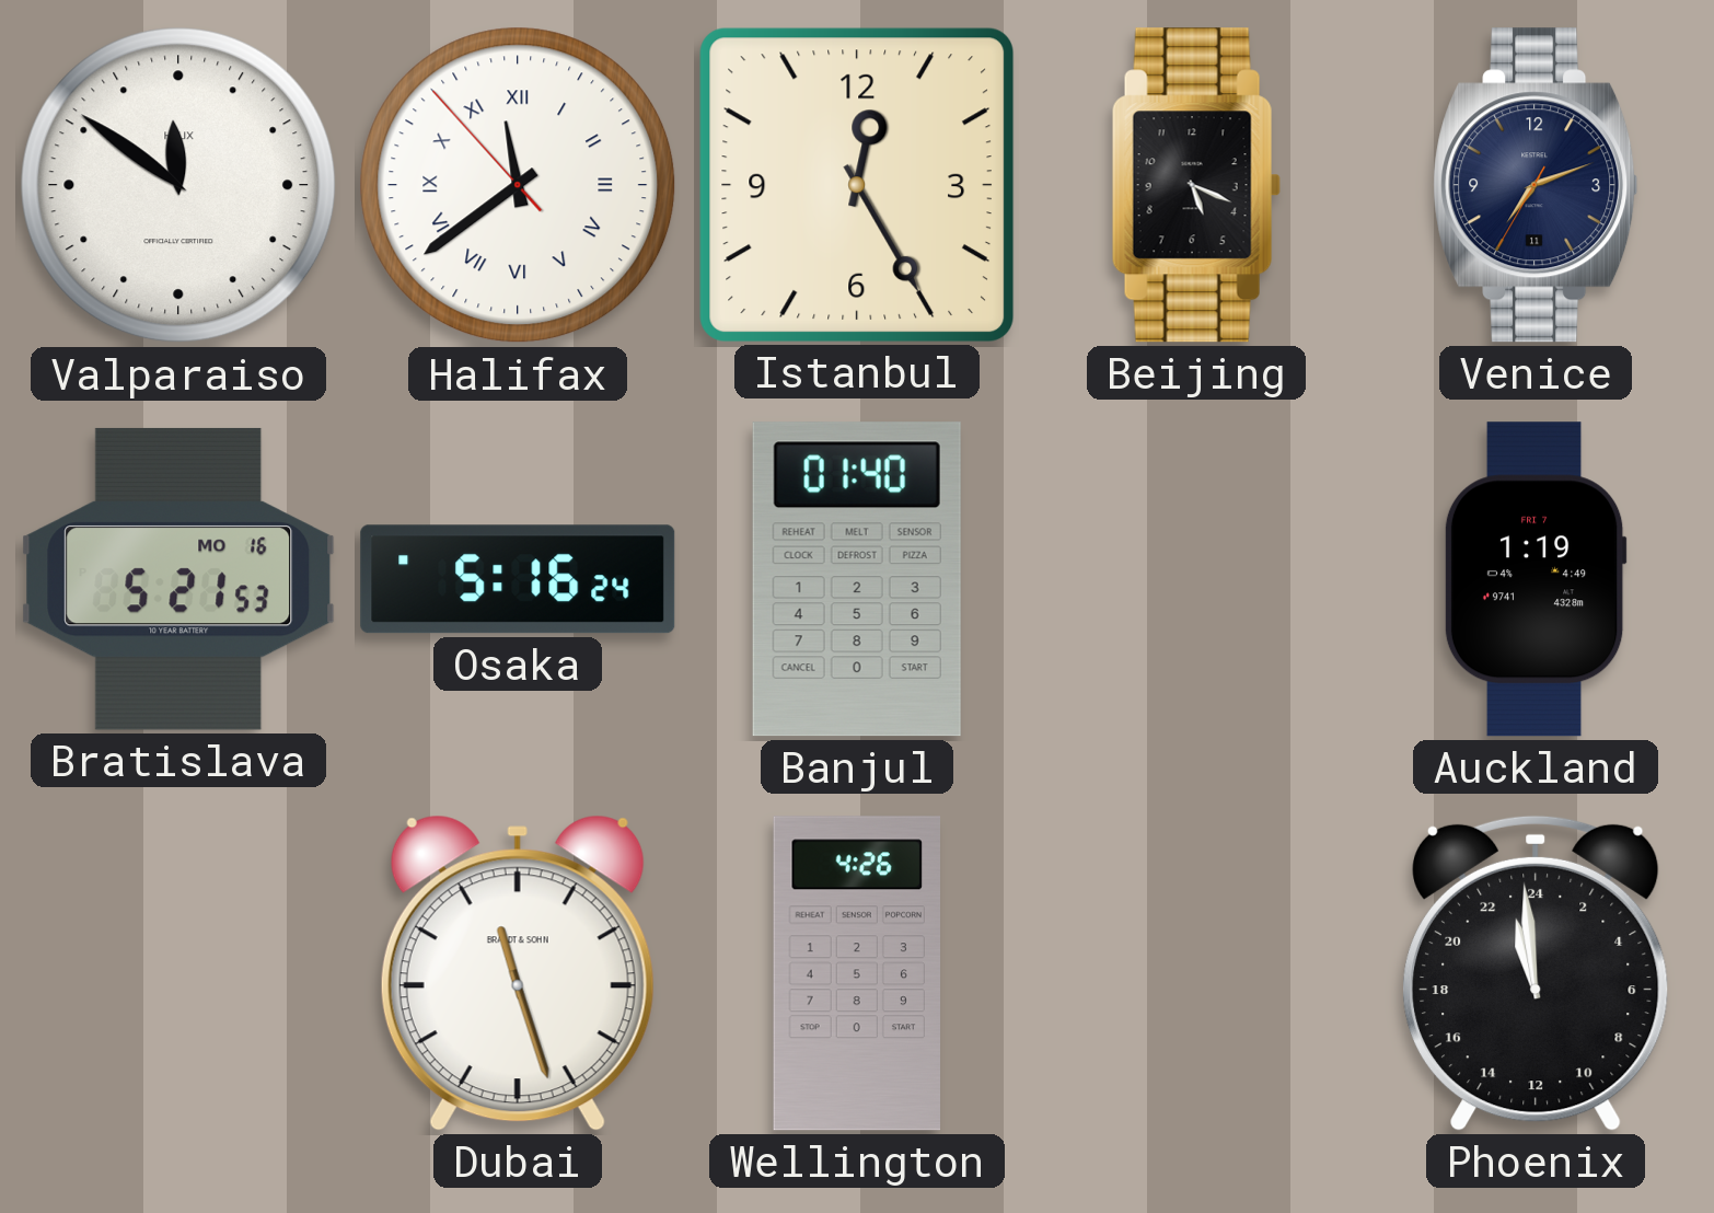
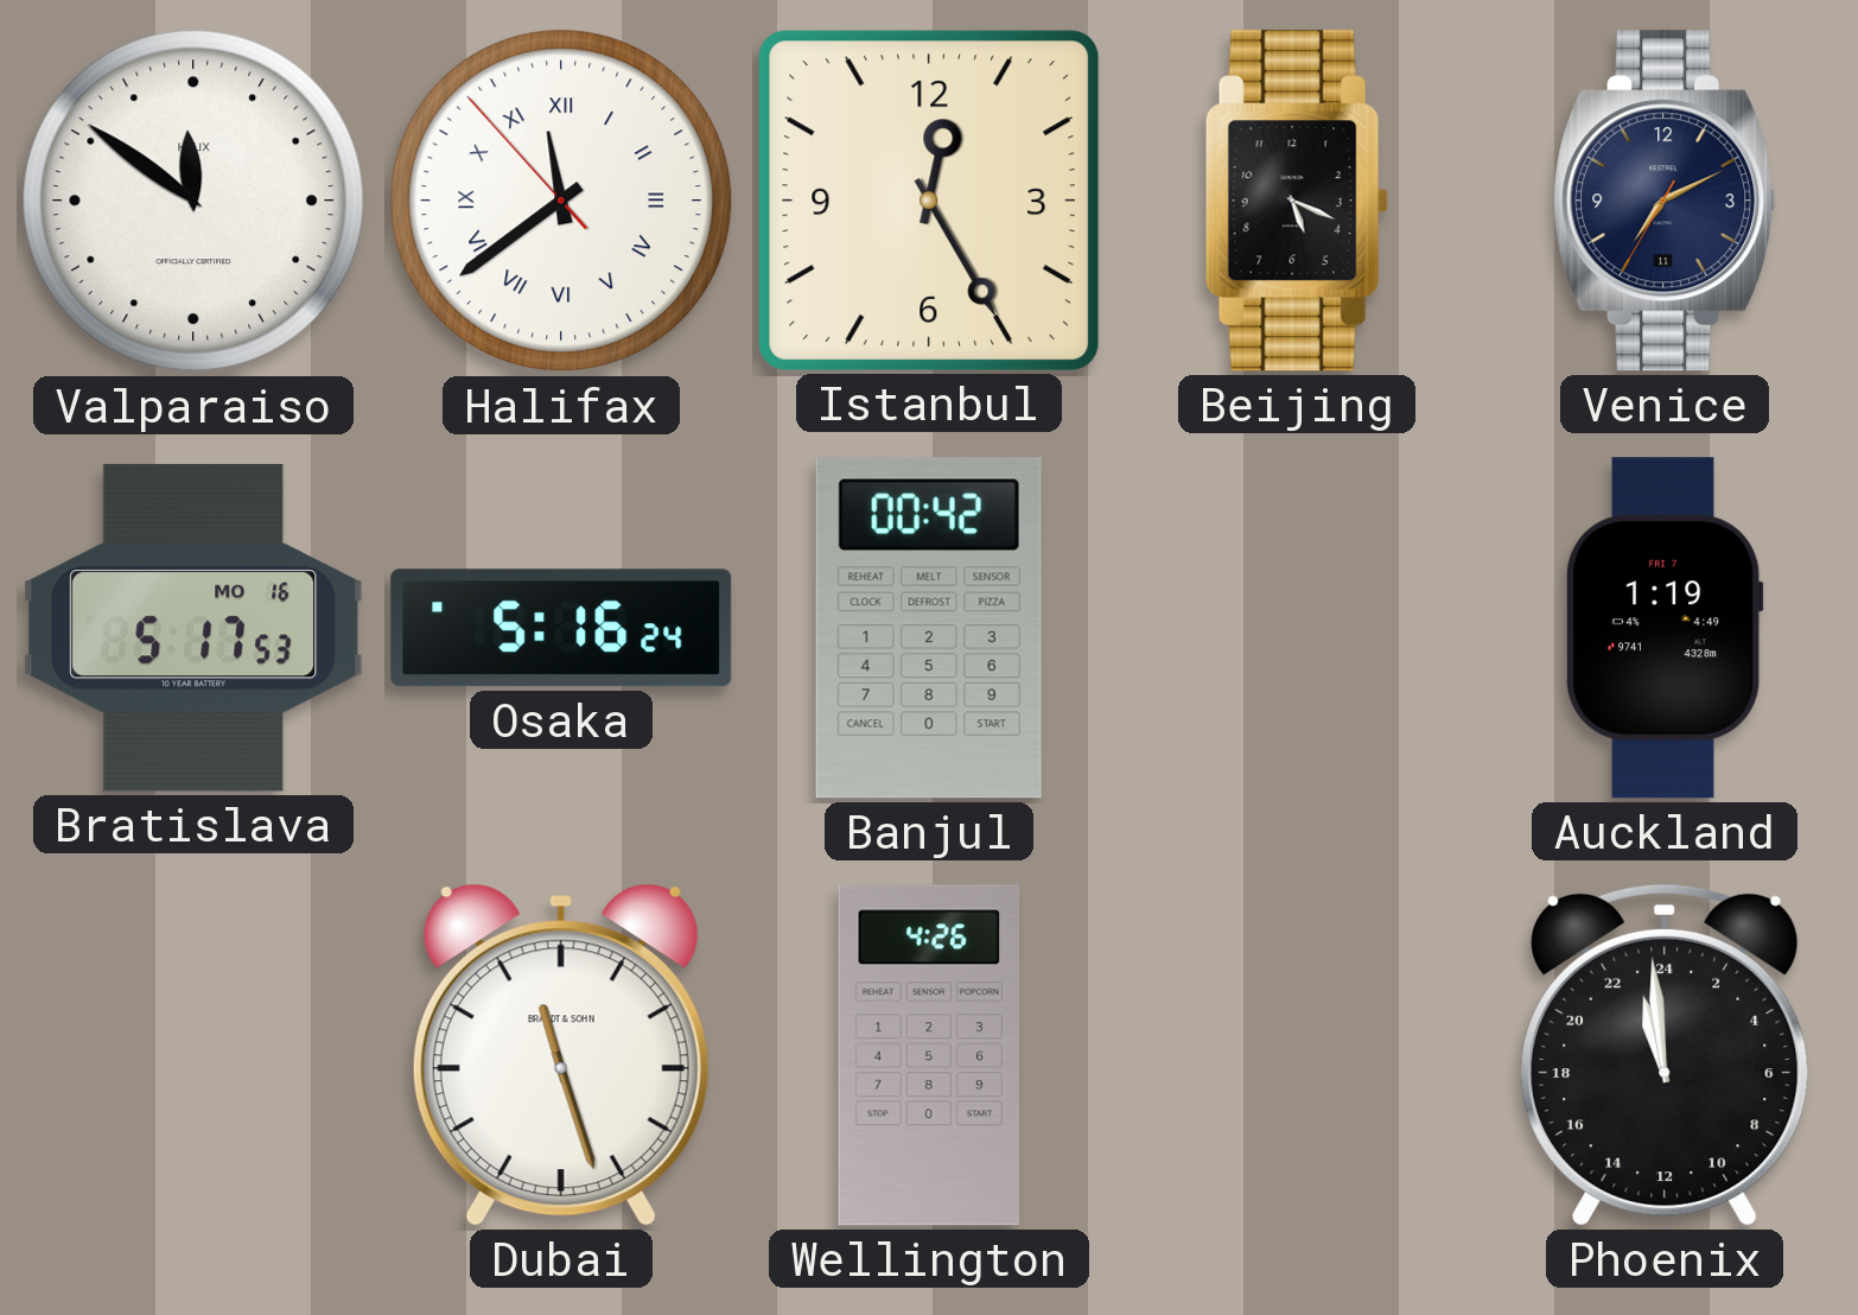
Venice: 7:11 -> 7:10 (1665, 201)
Bratislava: 5:21 -> 5:17 (193, 628)
Banjul: 01:40 -> 00:42 (929, 628)
